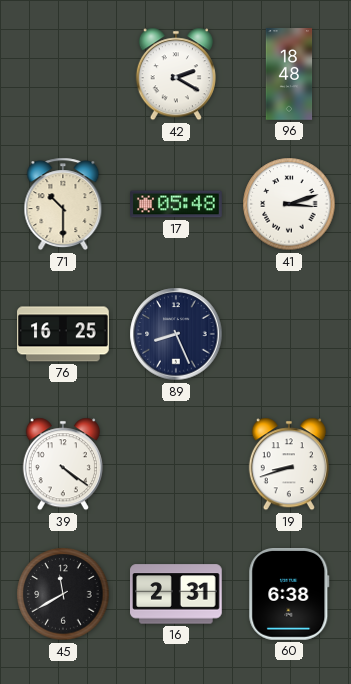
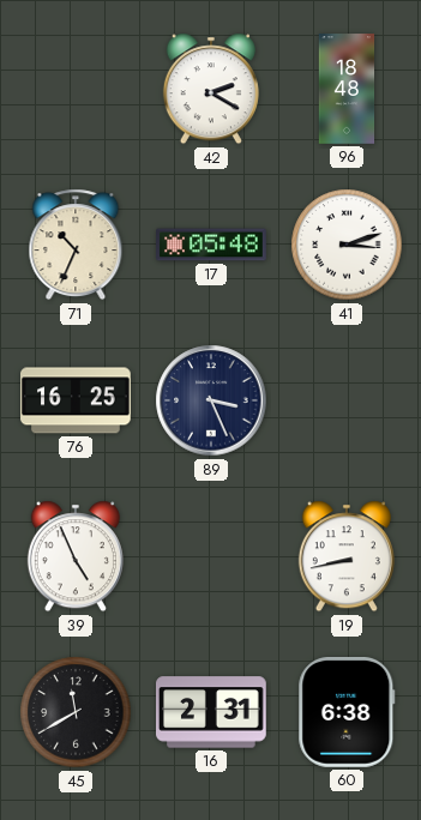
71: 10:30 -> 10:34 (76, 245)
89: 8:26 -> 3:26 (211, 400)
39: 4:21 -> 4:56 (76, 556)
19: 8:42 -> 8:43 (347, 556)
